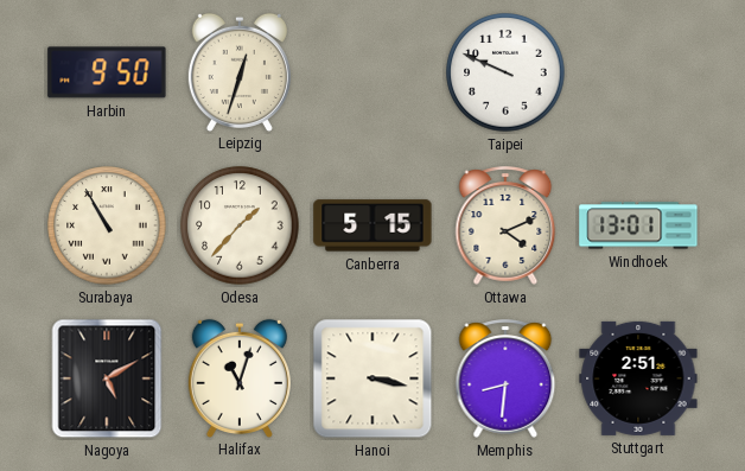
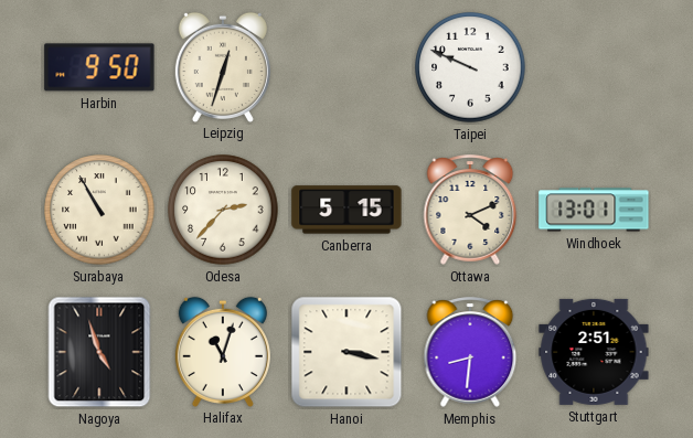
Odesa: 1:37 -> 2:37 (223, 210)
Nagoya: 5:10 -> 4:57 (99, 352)
